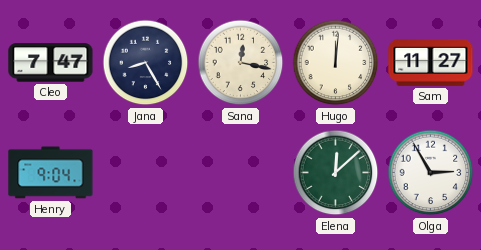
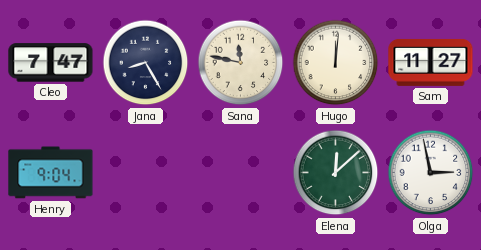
Sana: 12:17 -> 11:47 (241, 63)
Olga: 2:55 -> 2:58 (431, 173)
